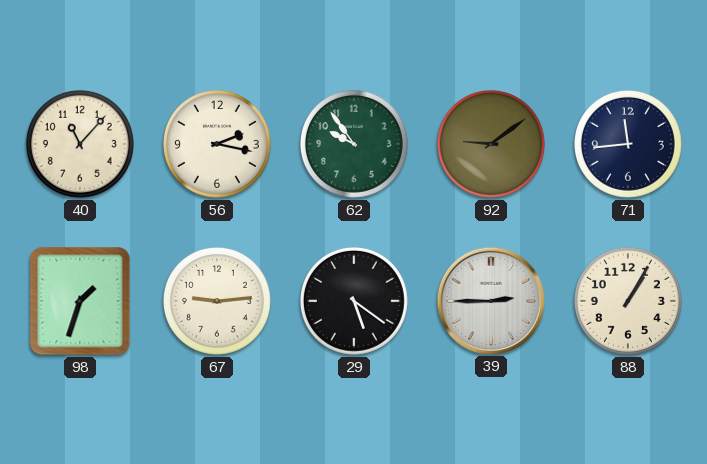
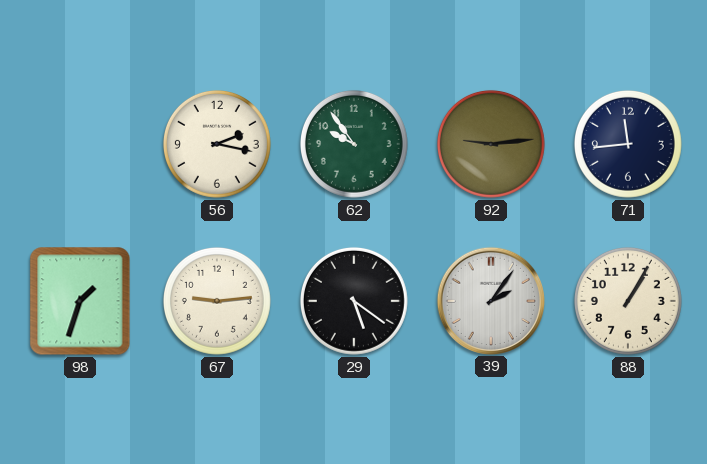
40: 11:07 -> none (80, 144)
92: 9:09 -> 9:14 (491, 144)
39: 2:45 -> 2:06 (490, 300)
